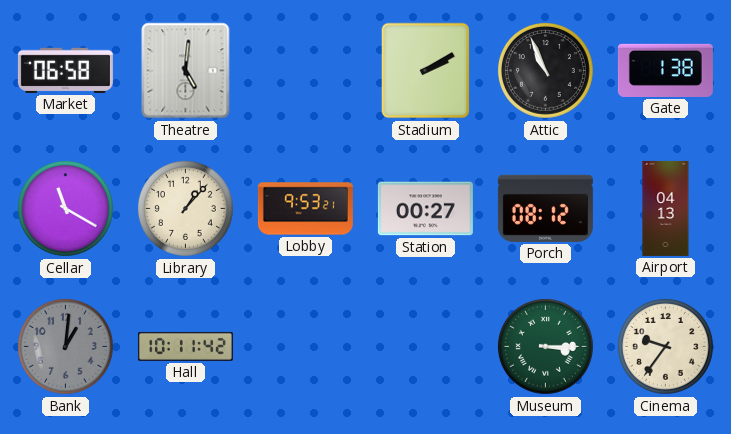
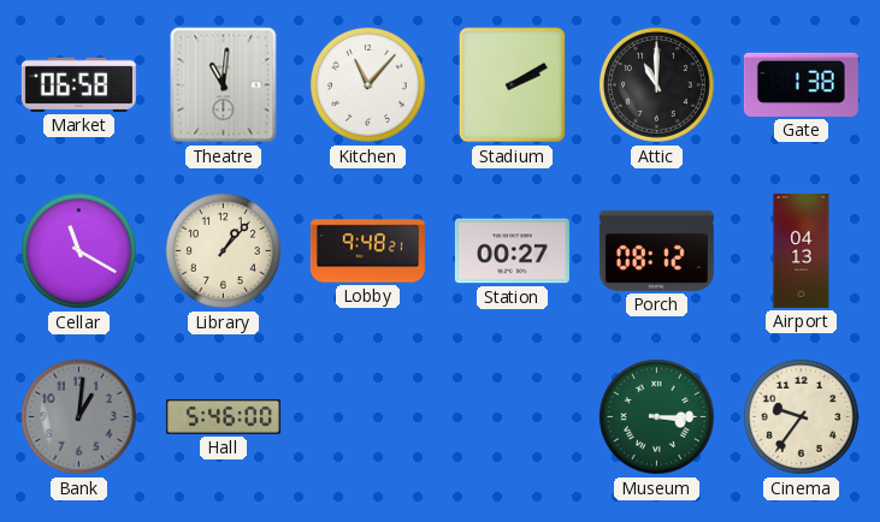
Theatre: 5:01 -> 11:01 (224, 85)
Kitchen: none -> 11:07 (367, 84)
Attic: 10:56 -> 11:00 (656, 84)
Lobby: 9:53 -> 9:48 (367, 251)
Hall: 10:11 -> 5:46 (223, 416)
